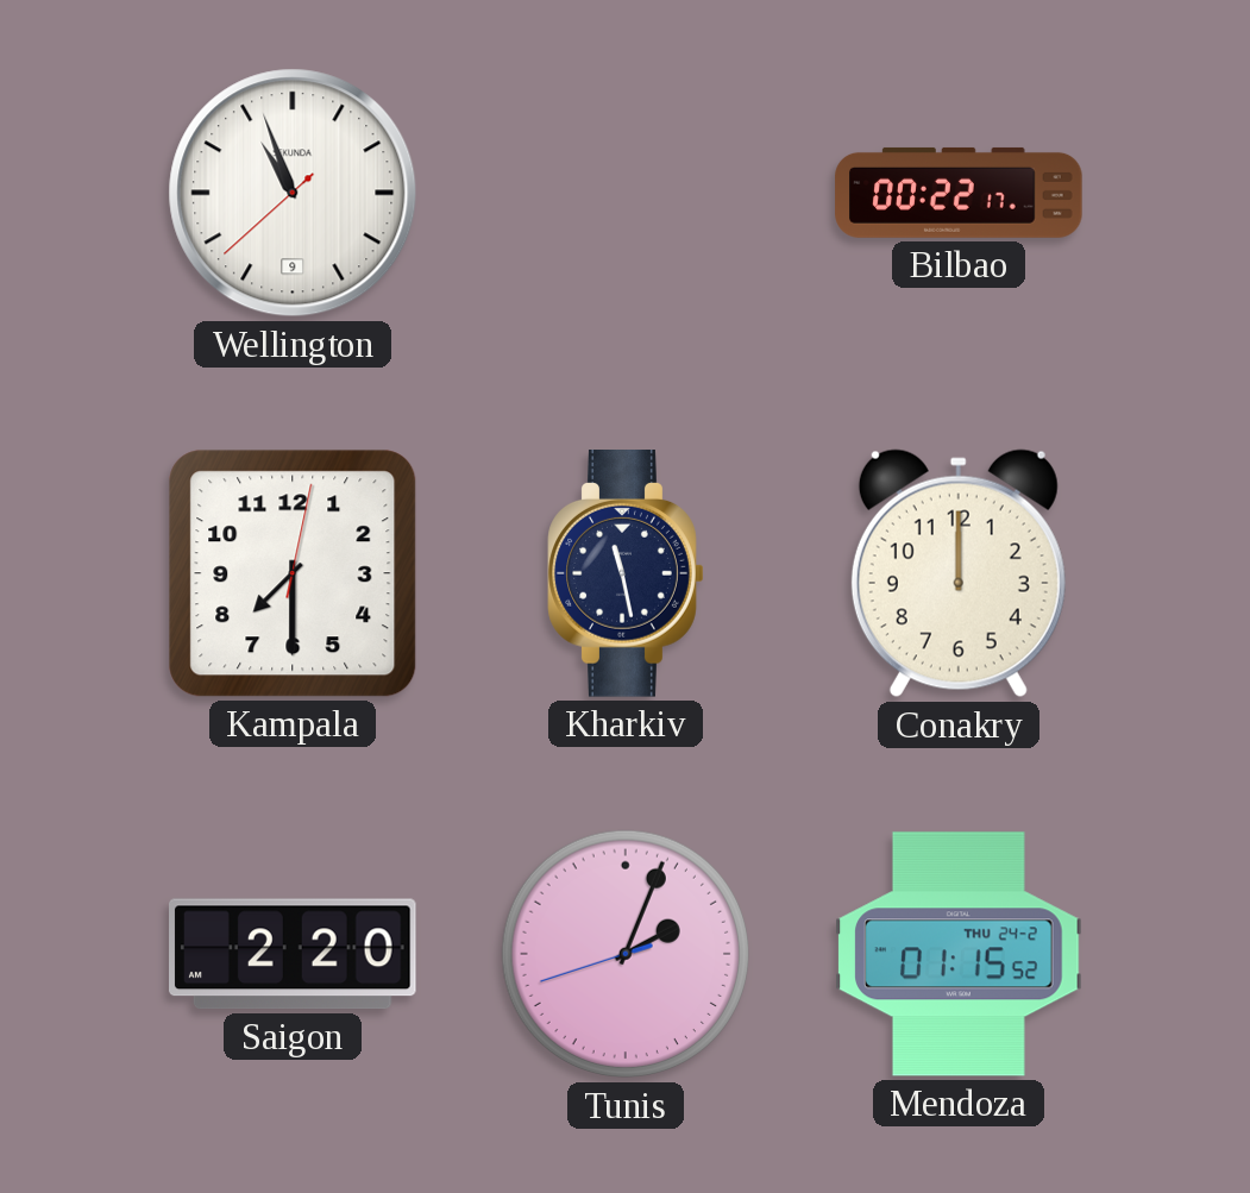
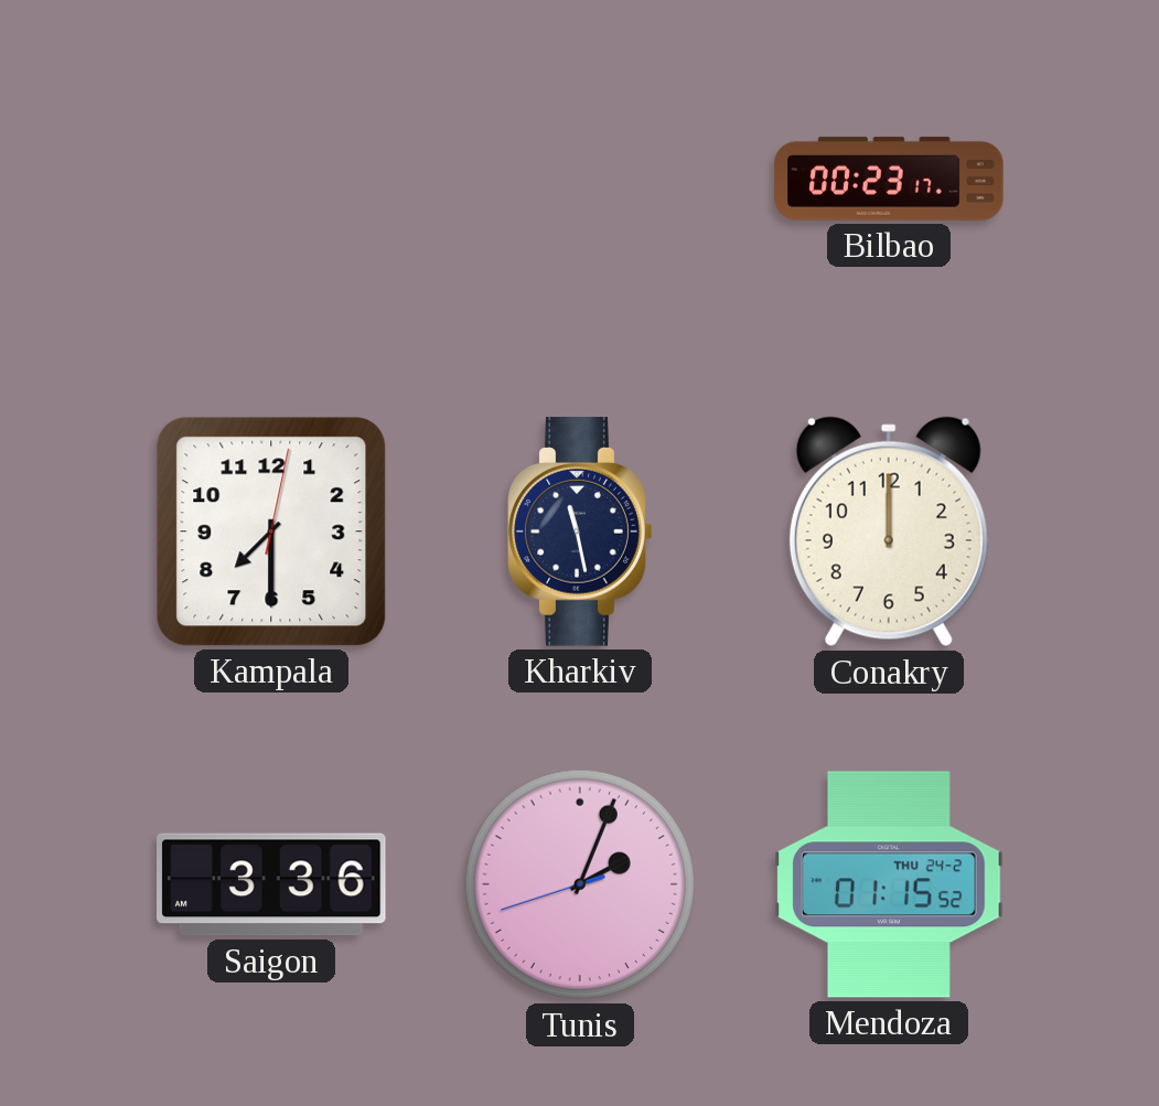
Wellington: 10:56 -> none (293, 193)
Bilbao: 00:22 -> 00:23 (889, 179)
Saigon: 2:20 -> 3:36 (272, 884)
